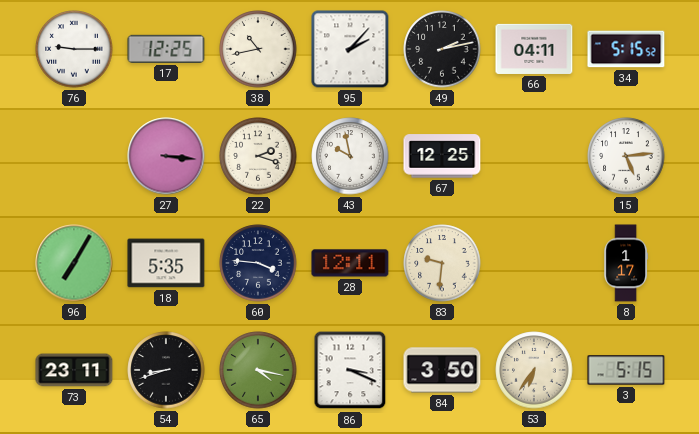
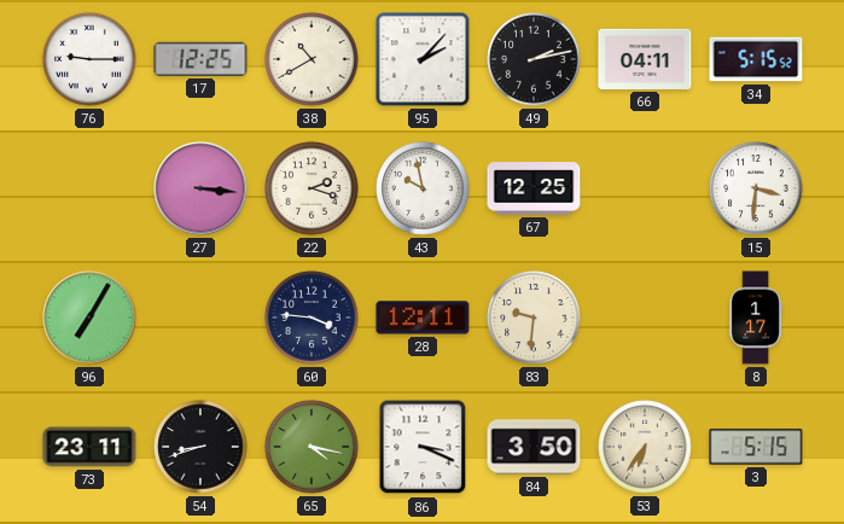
38: 10:43 -> 10:40 (312, 59)
15: 5:14 -> 3:31 (756, 188)
18: 5:35 -> none (166, 263)
